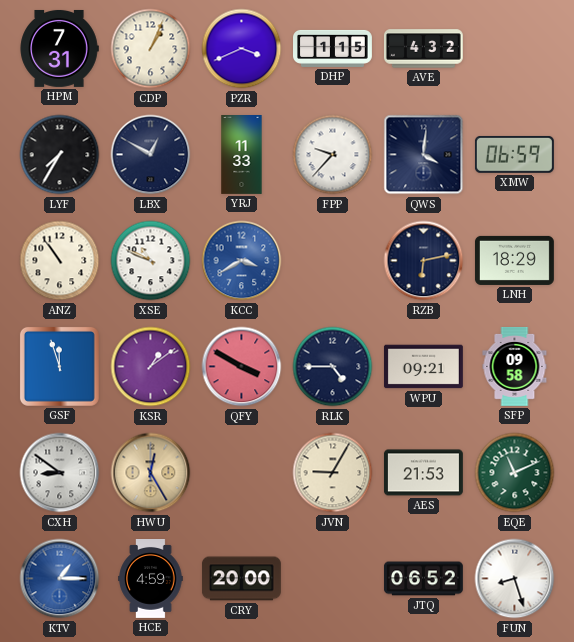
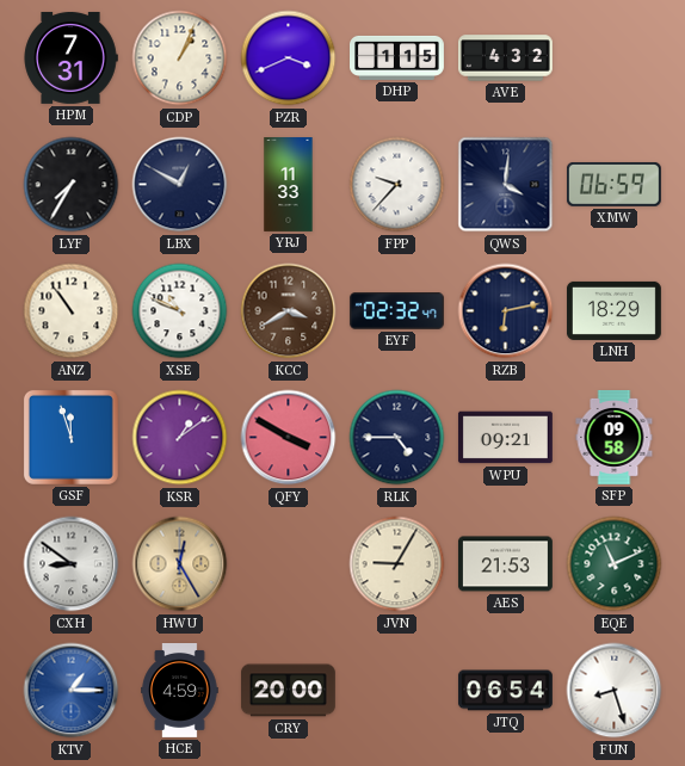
KCC dial: blue -> brown (289, 311)
EYF: none -> 02:32 (396, 311)
JTQ: 06:52 -> 06:54 (505, 691)
